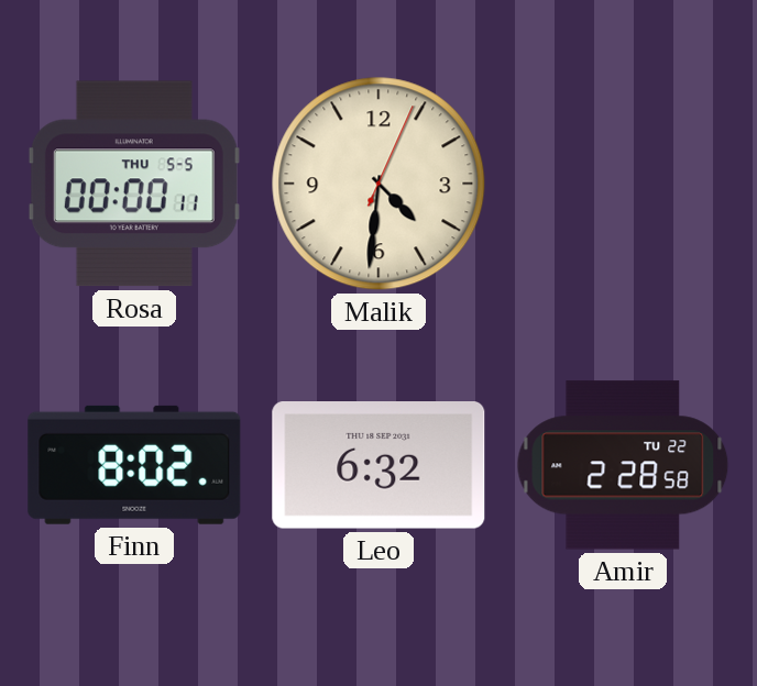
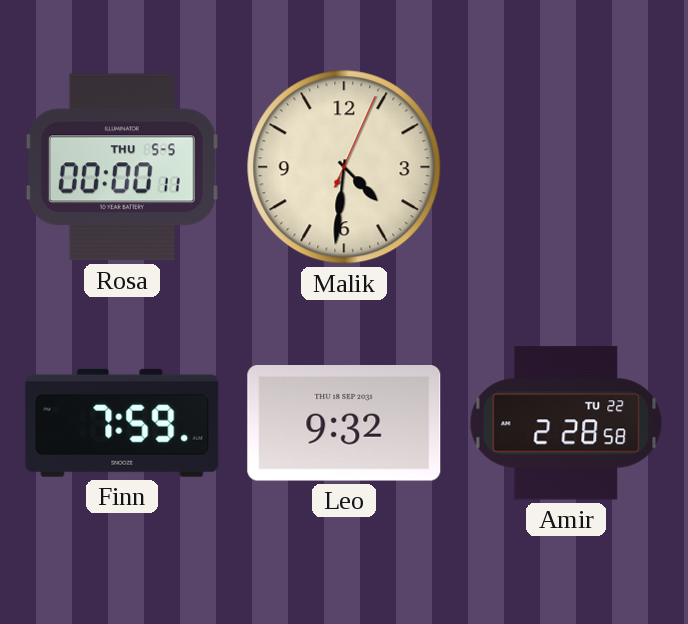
Finn: 8:02 -> 7:59 (122, 423)
Leo: 6:32 -> 9:32 (344, 424)
